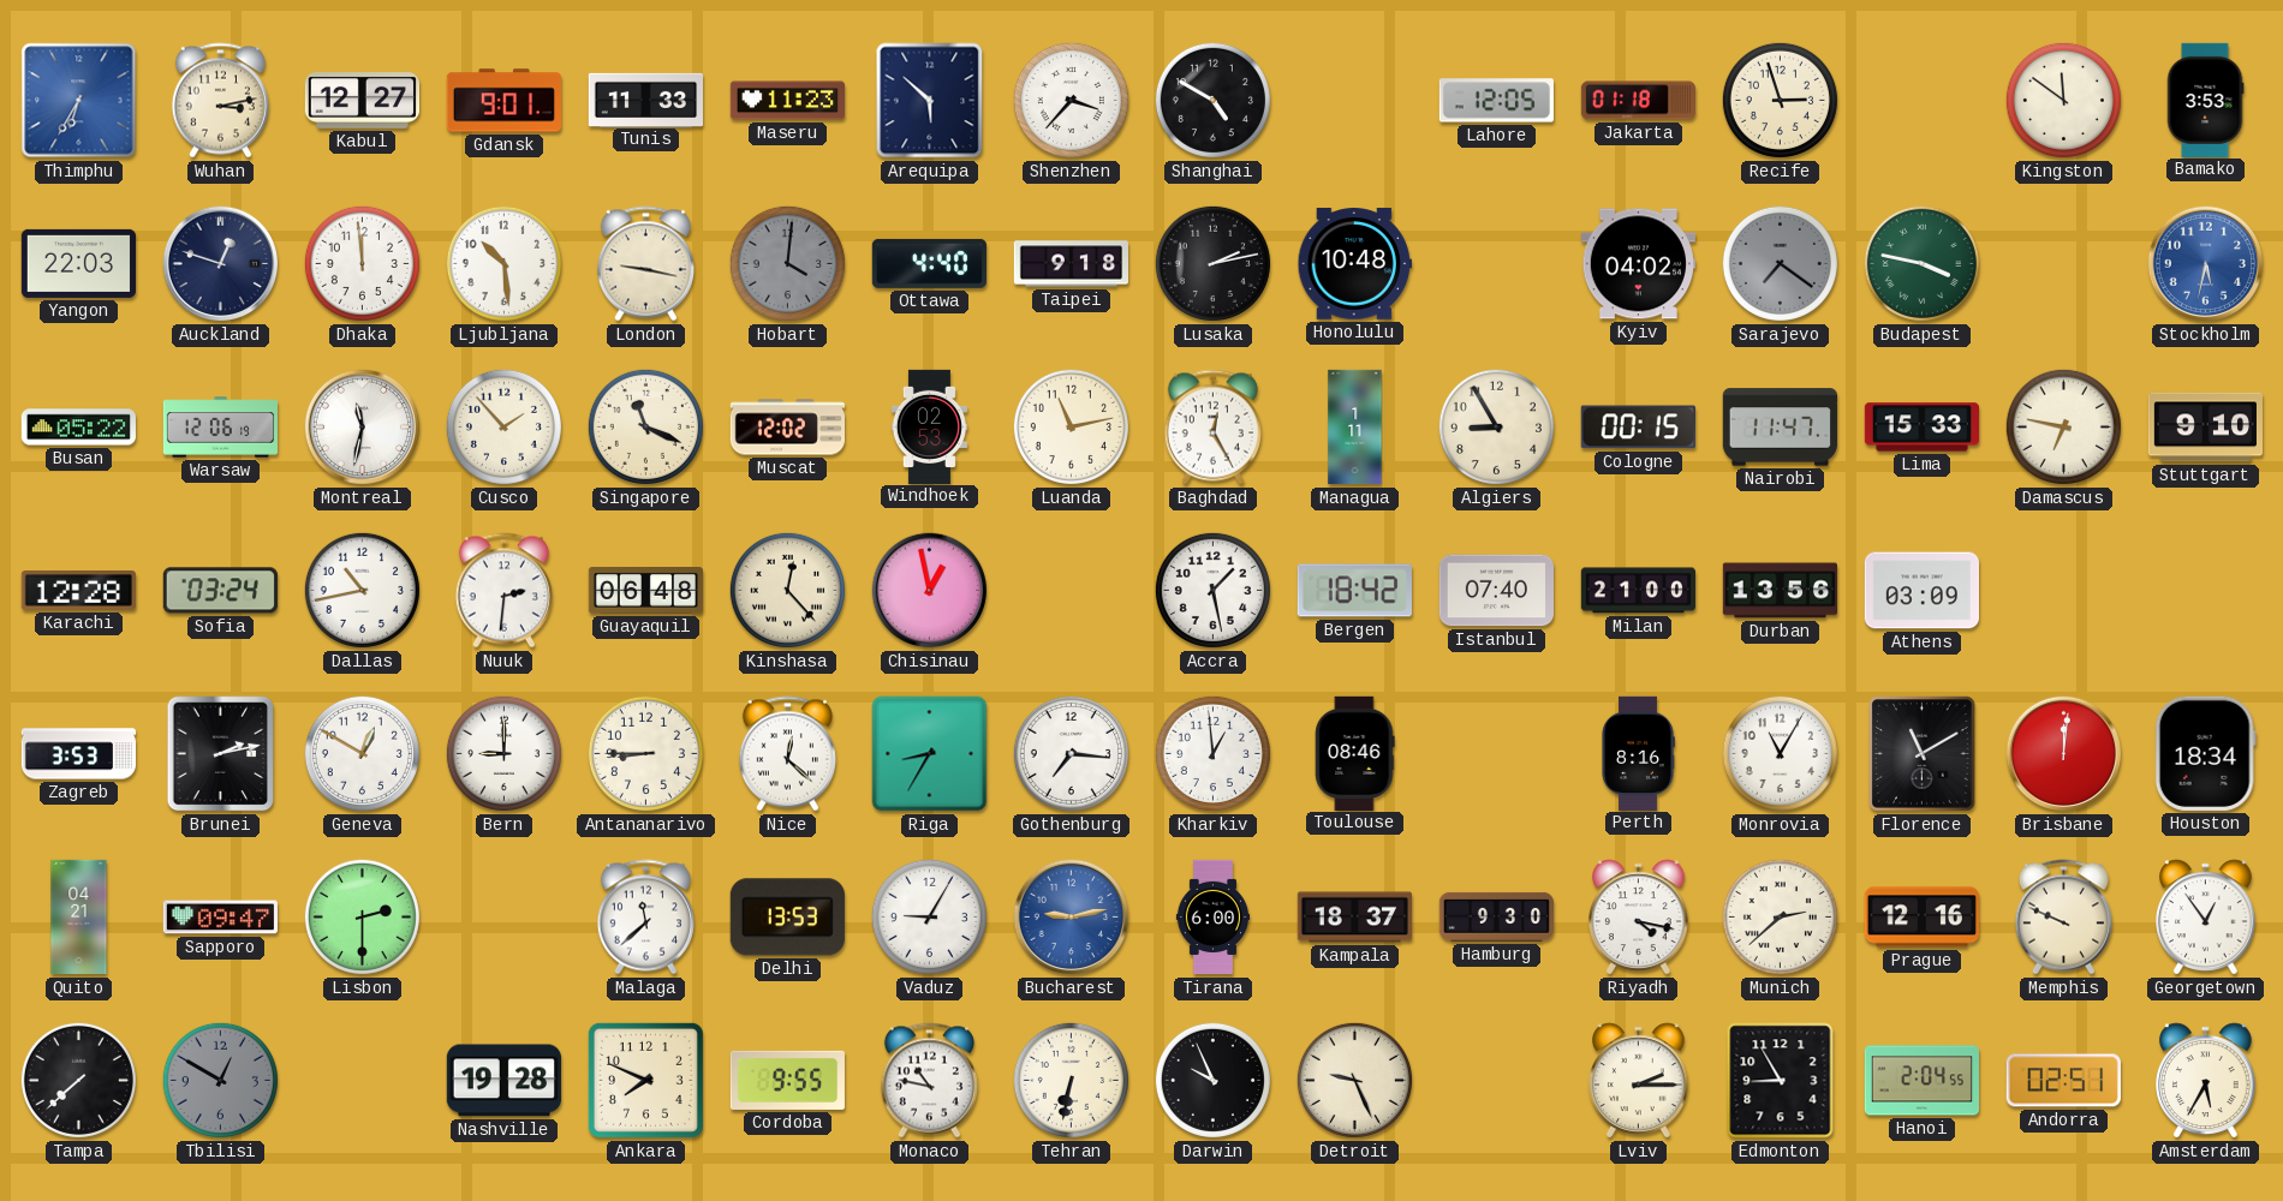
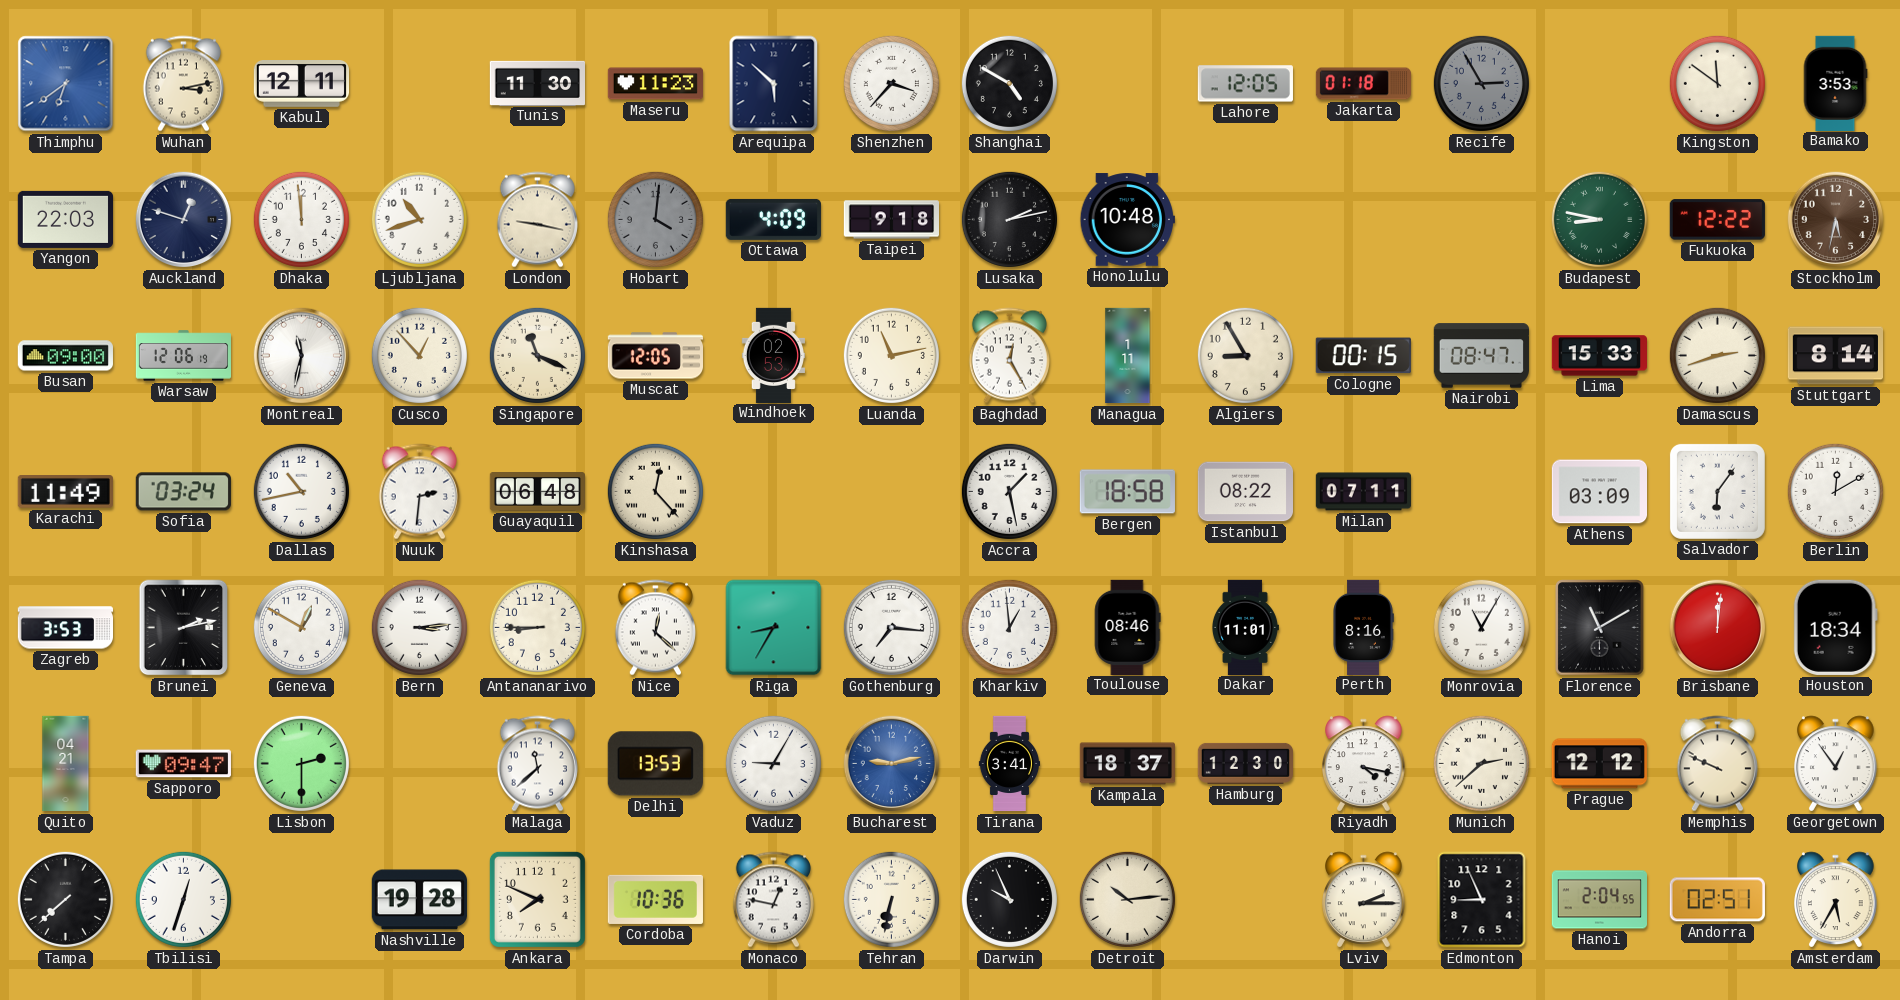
Thimphu: 6:35 -> 6:39 (66, 84)
Kabul: 12:27 -> 12:11 (301, 84)
Gdansk: 9:01 -> none (503, 101)
Tunis: 11:33 -> 11:30 (537, 83)
Recife: 2:57 -> 2:55 (1481, 83)
Recife dial: cream -> grey (1481, 83)
Ljubljana: 10:29 -> 10:42 (419, 219)
Ottawa: 4:40 -> 4:09 (773, 219)
Kyiv: 04:02 -> none (1638, 264)
Sarajevo: 7:21 -> none (1780, 263)
Budapest: 3:47 -> 8:47 (1599, 219)
Fukuoka: none -> 12:22 (1717, 220)
Stockholm dial: blue -> brown (1836, 220)
Busan: 05:22 -> 09:00 (65, 356)
Cusco: 1:53 -> 12:53 (419, 355)
Muscat: 12:02 -> 12:05 (655, 356)
Nairobi: 11:47 -> 08:47 (1481, 356)
Damascus: 6:47 -> 2:42 (1717, 355)
Stuttgart: 9:10 -> 8:14 (1835, 356)
Karachi: 12:28 -> 11:49 (65, 492)
Chisinau: 12:58 -> none (930, 591)
Bergen: 18:42 -> 18:58 (1127, 492)
Istanbul: 07:40 -> 08:22 (1245, 492)
Milan: 21:00 -> 07:11 (1363, 492)
Durban: 13:56 -> none (1780, 591)
Salvador: none -> 6:06 (1717, 491)
Berlin: none -> 12:10 (1835, 491)
Bern: 9:00 -> 3:14 (419, 627)
Dakar: none -> 11:01 (1245, 627)
Tirana: 6:00 -> 3:41 (1010, 764)
Hamburg: 9:30 -> 12:30 (1245, 763)
Prague: 12:16 -> 12:12 (1599, 764)
Tbilisi: 12:50 -> 12:33 (183, 899)
Tbilisi dial: grey -> white (183, 899)
Cordoba: 9:55 -> 10:36 (655, 899)
Monaco: 10:47 -> 12:47 (773, 900)
Detroit: 9:26 -> 10:14 (1127, 899)
Edmonton: 8:55 -> 8:56 (1482, 900)
